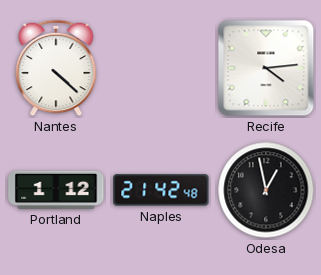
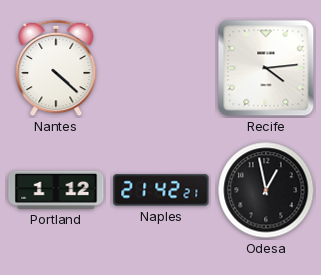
Naples: 21:42:48 -> 21:42:21 (161, 190)
